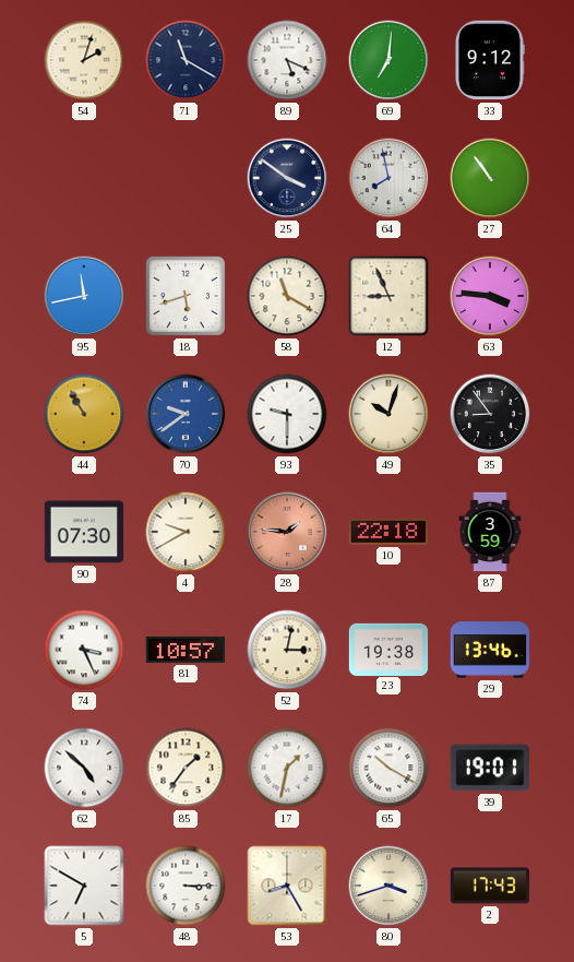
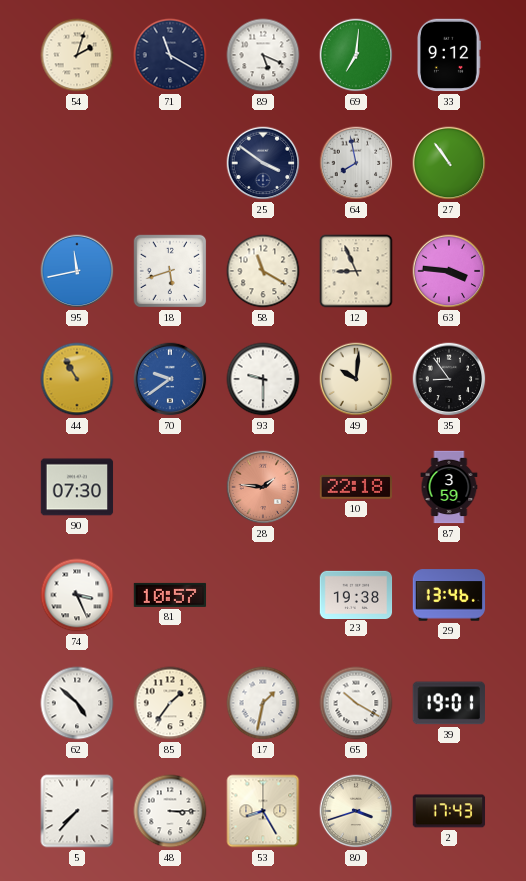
49: 10:03 -> 10:01 (356, 379)
4: 9:40 -> none (186, 532)
52: 3:02 -> none (287, 650)
5: 6:50 -> 7:37 (77, 811)
